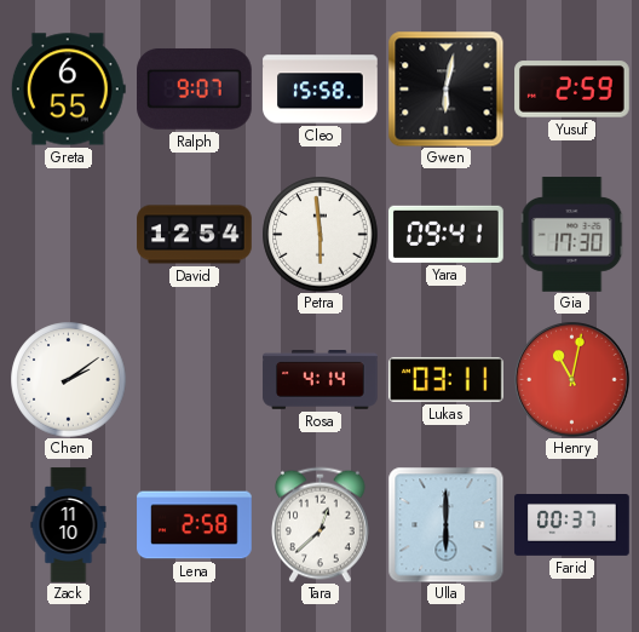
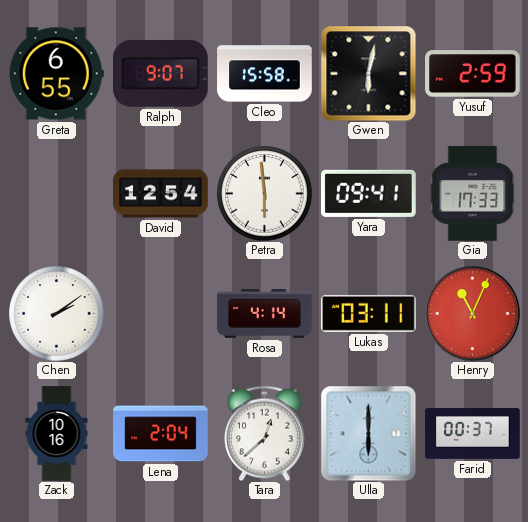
Gia: 17:30 -> 17:33 (473, 194)
Henry: 11:02 -> 11:04 (473, 314)
Zack: 11:10 -> 10:16 (57, 434)
Lena: 2:58 -> 2:04 (161, 434)
